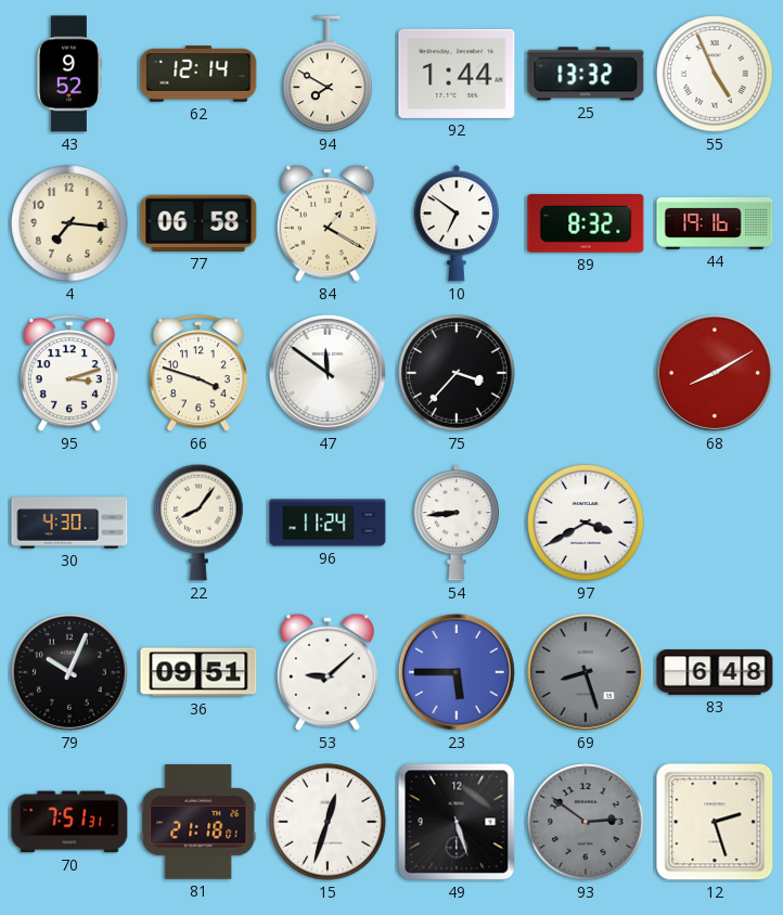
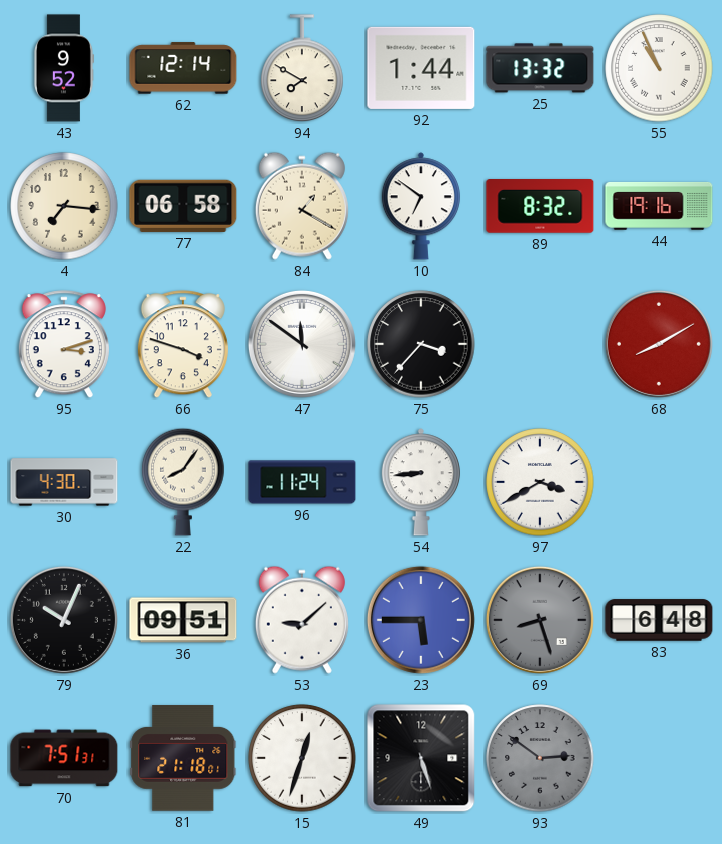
55: 4:56 -> 10:56 (659, 68)
12: 2:27 -> none (715, 822)
